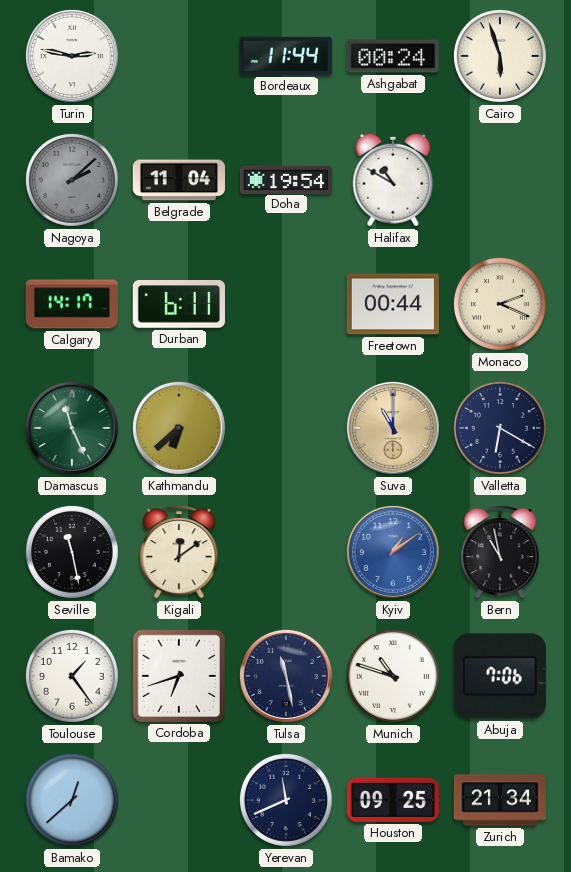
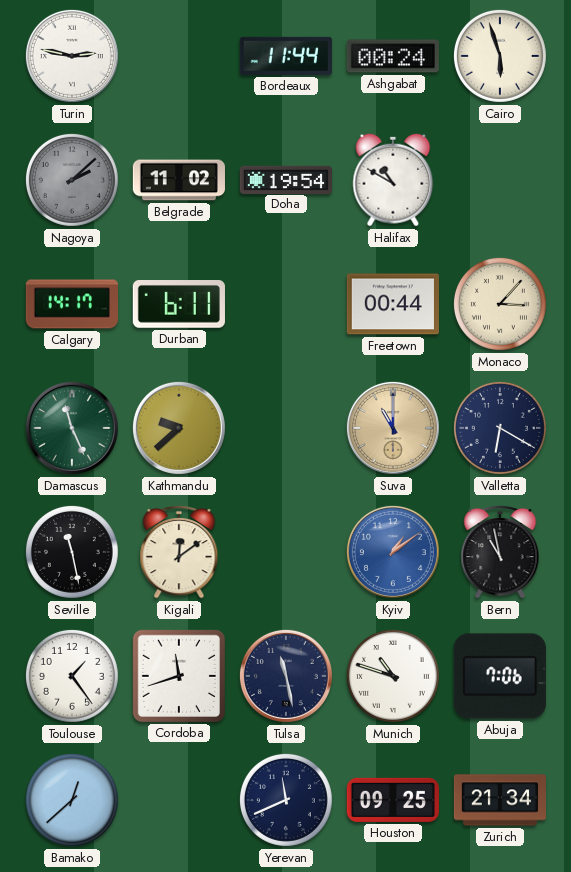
Belgrade: 11:04 -> 11:02 (179, 180)
Monaco: 2:19 -> 3:07 (500, 304)
Kathmandu: 6:38 -> 9:38 (179, 428)
Cordoba: 6:42 -> 11:42 (179, 676)
